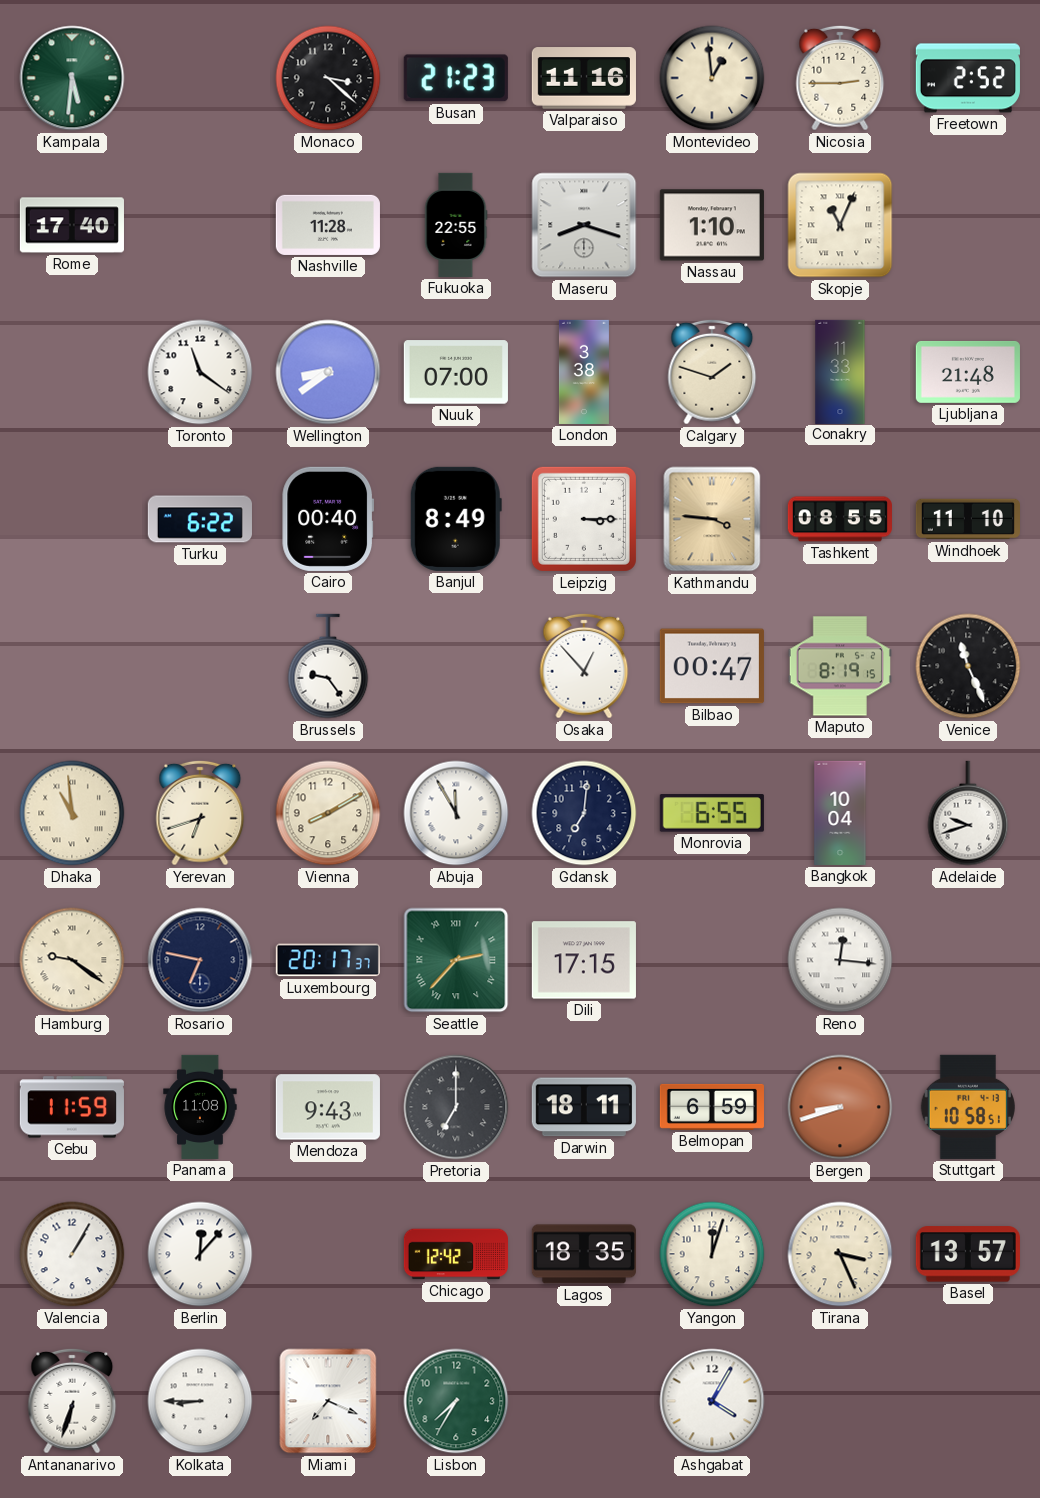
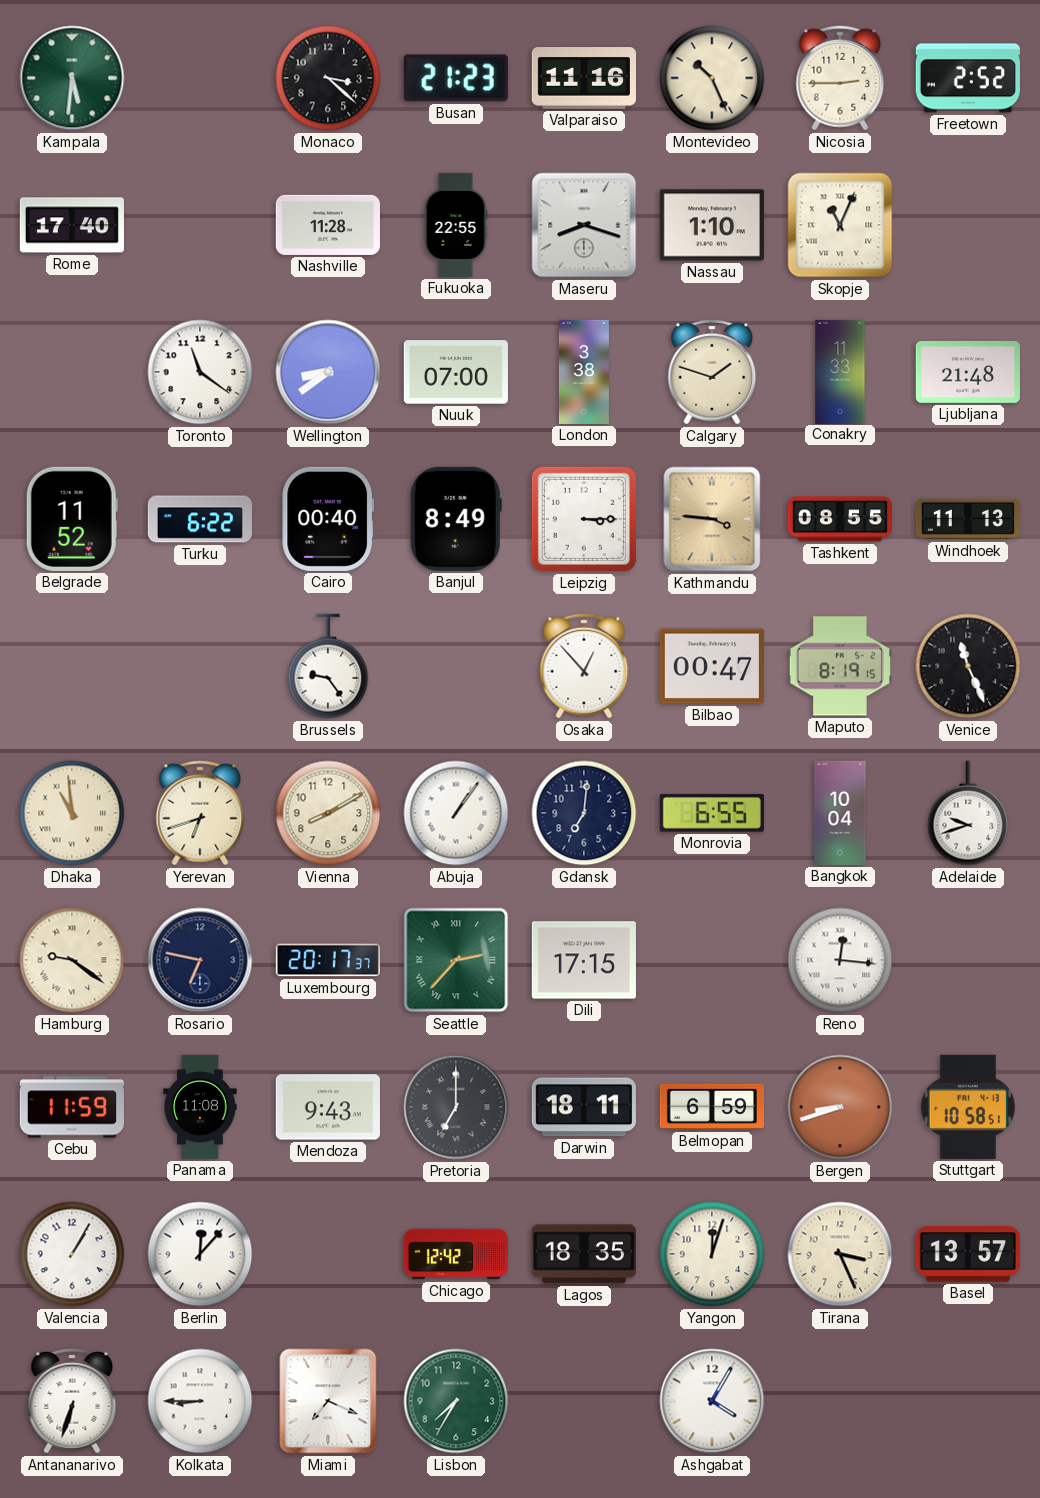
Montevideo: 12:59 -> 10:26 (712, 78)
Belgrade: none -> 11:52 (72, 519)
Windhoek: 11:10 -> 11:13 (968, 519)
Abuja: 11:55 -> 1:06 (456, 813)
